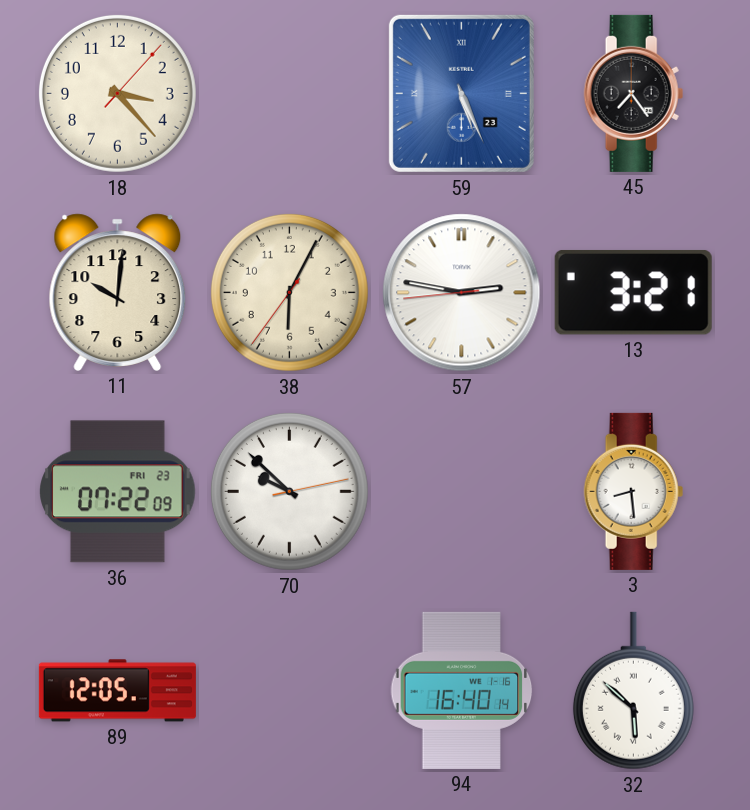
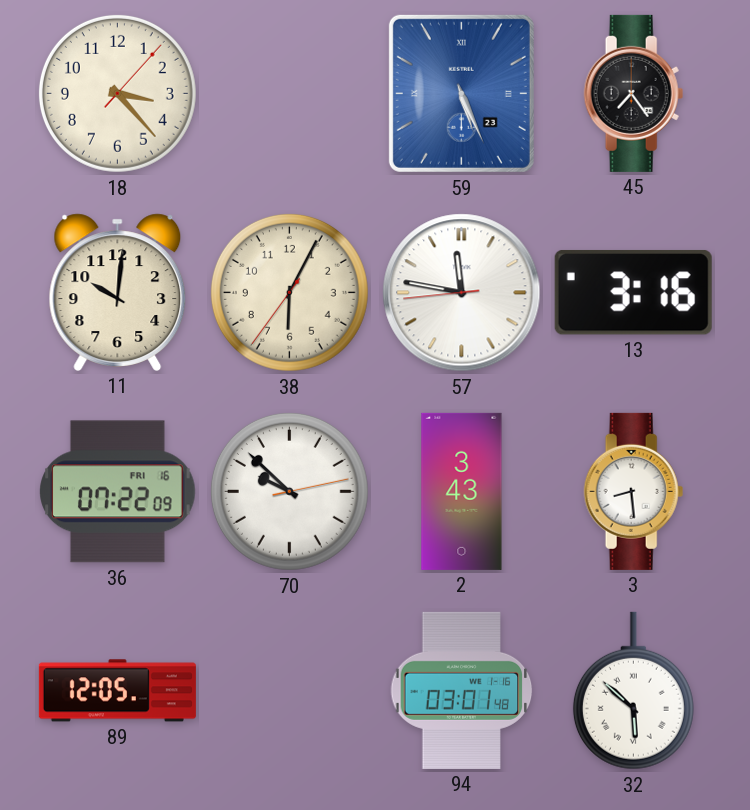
57: 2:46 -> 11:46 (462, 293)
13: 3:21 -> 3:16 (633, 292)
36 date: FRI 23 -> FRI 16 (118, 492)
2: none -> 3:43 (462, 491)
94: 16:40 -> 03:01 (462, 690)
